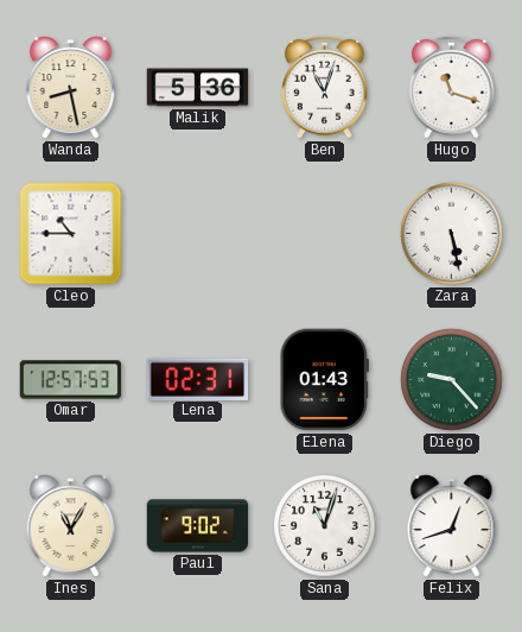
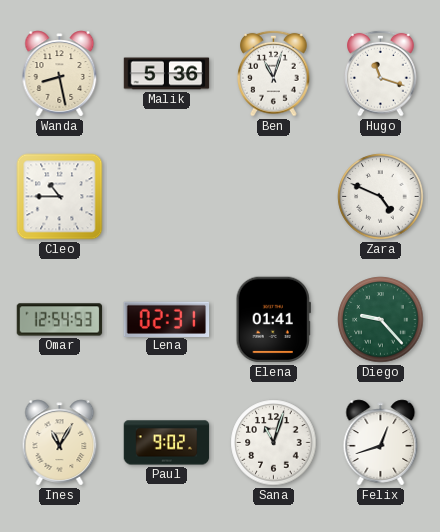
Zara: 5:28 -> 4:49 (381, 197)
Omar: 12:57 -> 12:54 (60, 320)
Elena: 01:43 -> 01:41 (273, 320)
